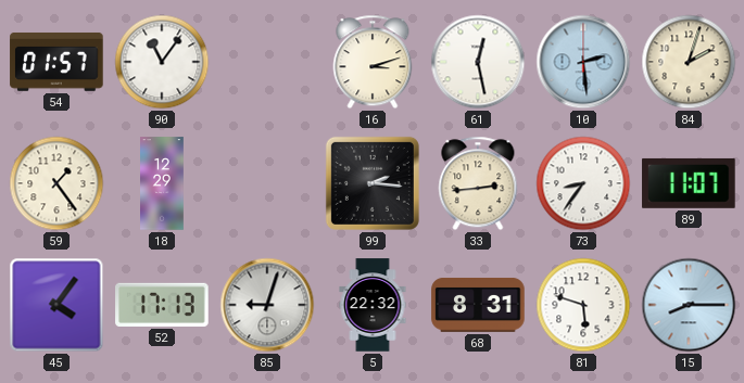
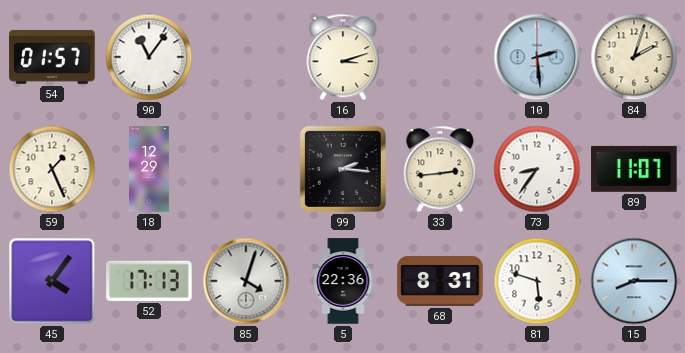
61: 12:28 -> none (478, 62)
59: 1:24 -> 1:26 (52, 169)
85: 9:03 -> 4:03 (246, 281)
5: 22:32 -> 22:36 (343, 281)
